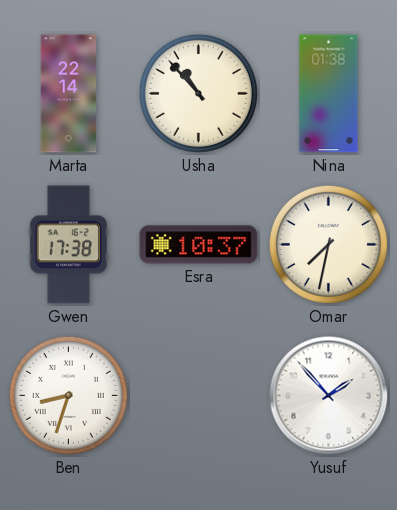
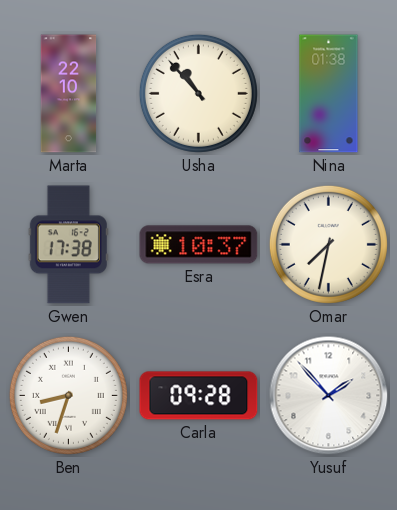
Marta: 22:14 -> 22:10 (69, 94)
Carla: none -> 09:28 (199, 396)
